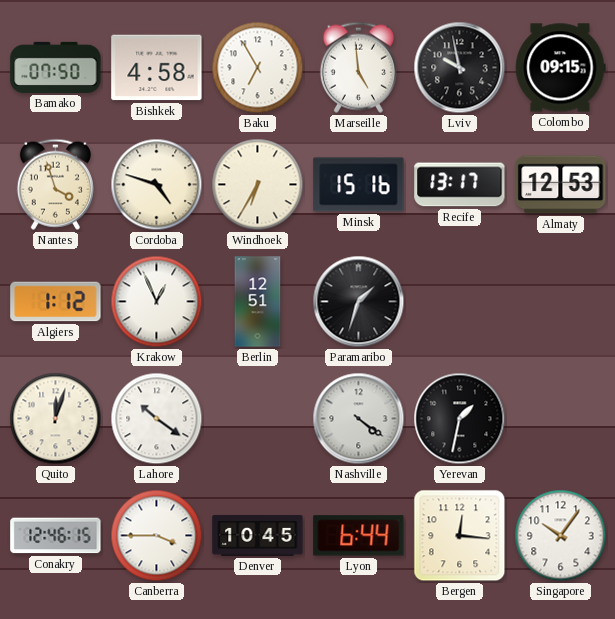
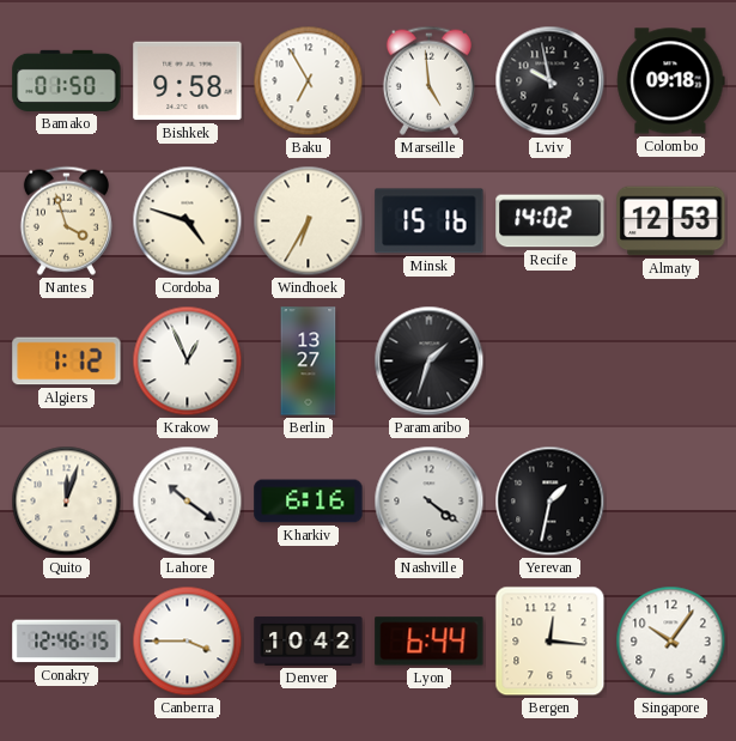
Bamako: 07:50 -> 01:50 (67, 80)
Bishkek: 4:58 -> 9:58 (188, 81)
Colombo: 09:15 -> 09:18 (671, 81)
Recife: 13:17 -> 14:02 (551, 221)
Berlin: 12:51 -> 13:27 (309, 362)
Kharkiv: none -> 6:16 (309, 502)
Denver: 10:45 -> 10:42 (309, 640)
